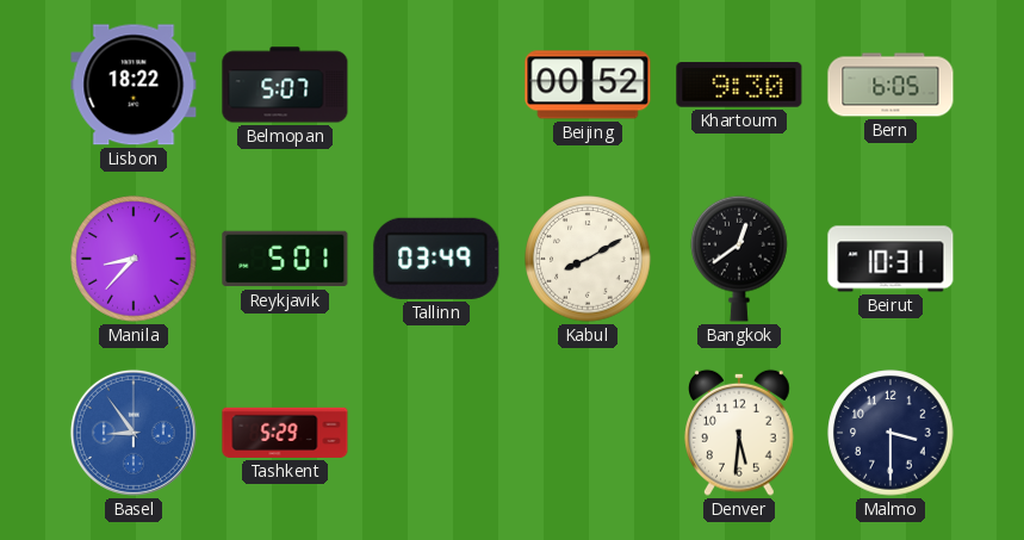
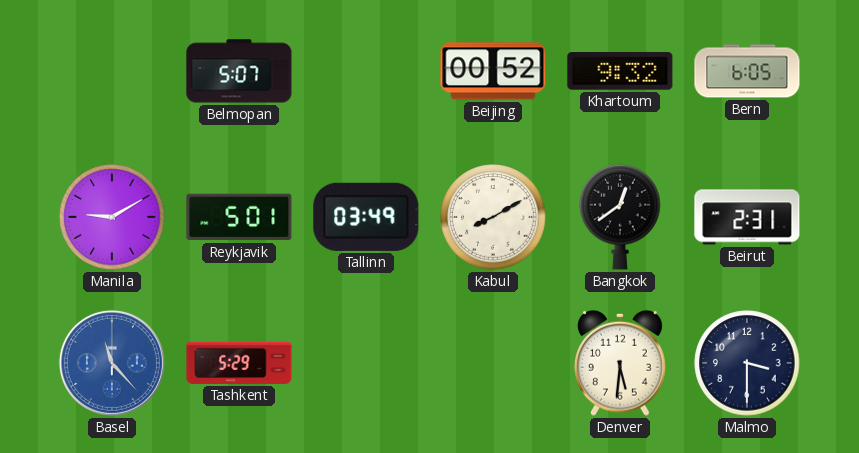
Lisbon: 18:22 -> none (134, 85)
Khartoum: 9:30 -> 9:32 (620, 71)
Manila: 8:37 -> 9:10 (112, 217)
Beirut: 10:31 -> 2:31 (747, 217)
Basel: 8:54 -> 11:23 (112, 363)
